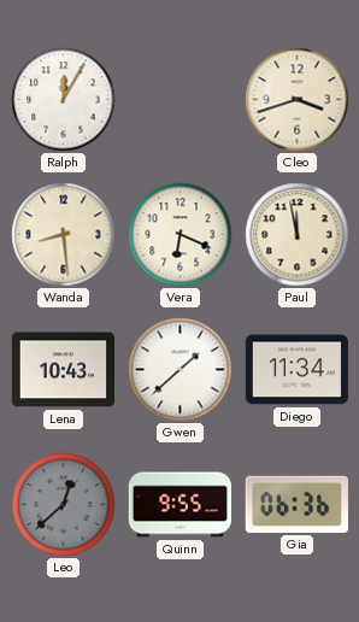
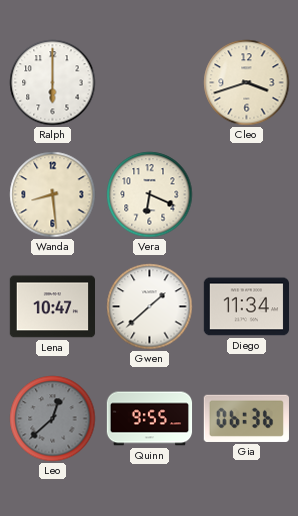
Ralph: 12:05 -> 6:00 (53, 83)
Paul: 11:58 -> none (298, 235)
Lena: 10:43 -> 10:47 (52, 307)
